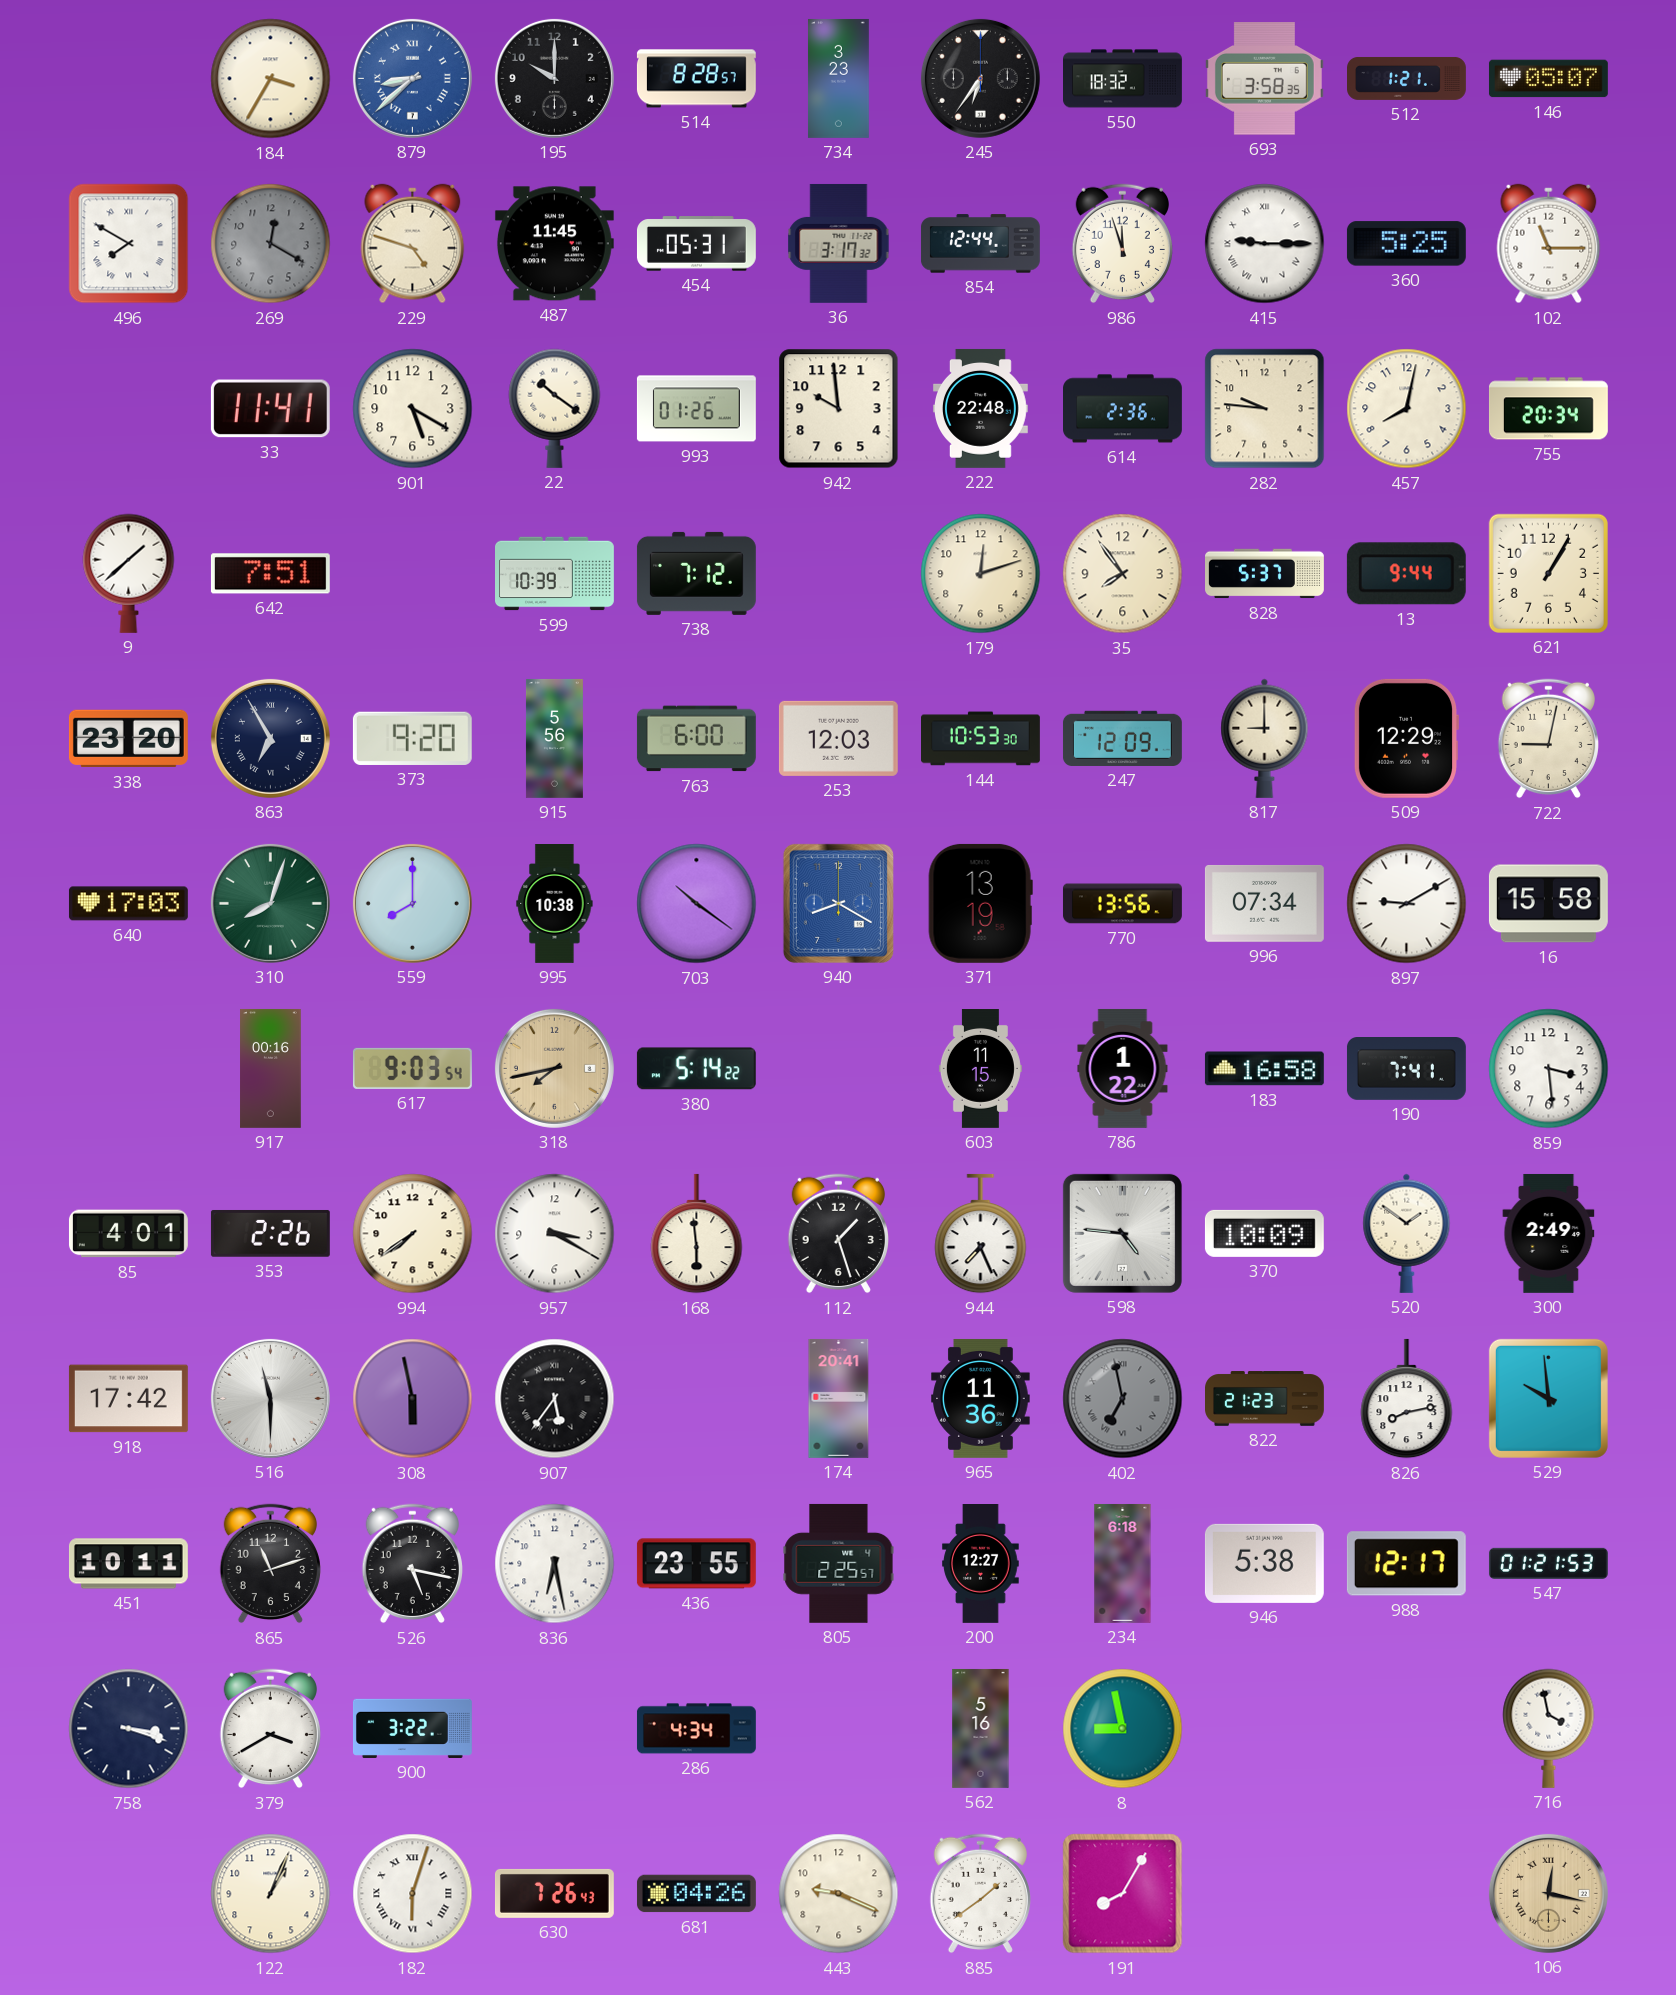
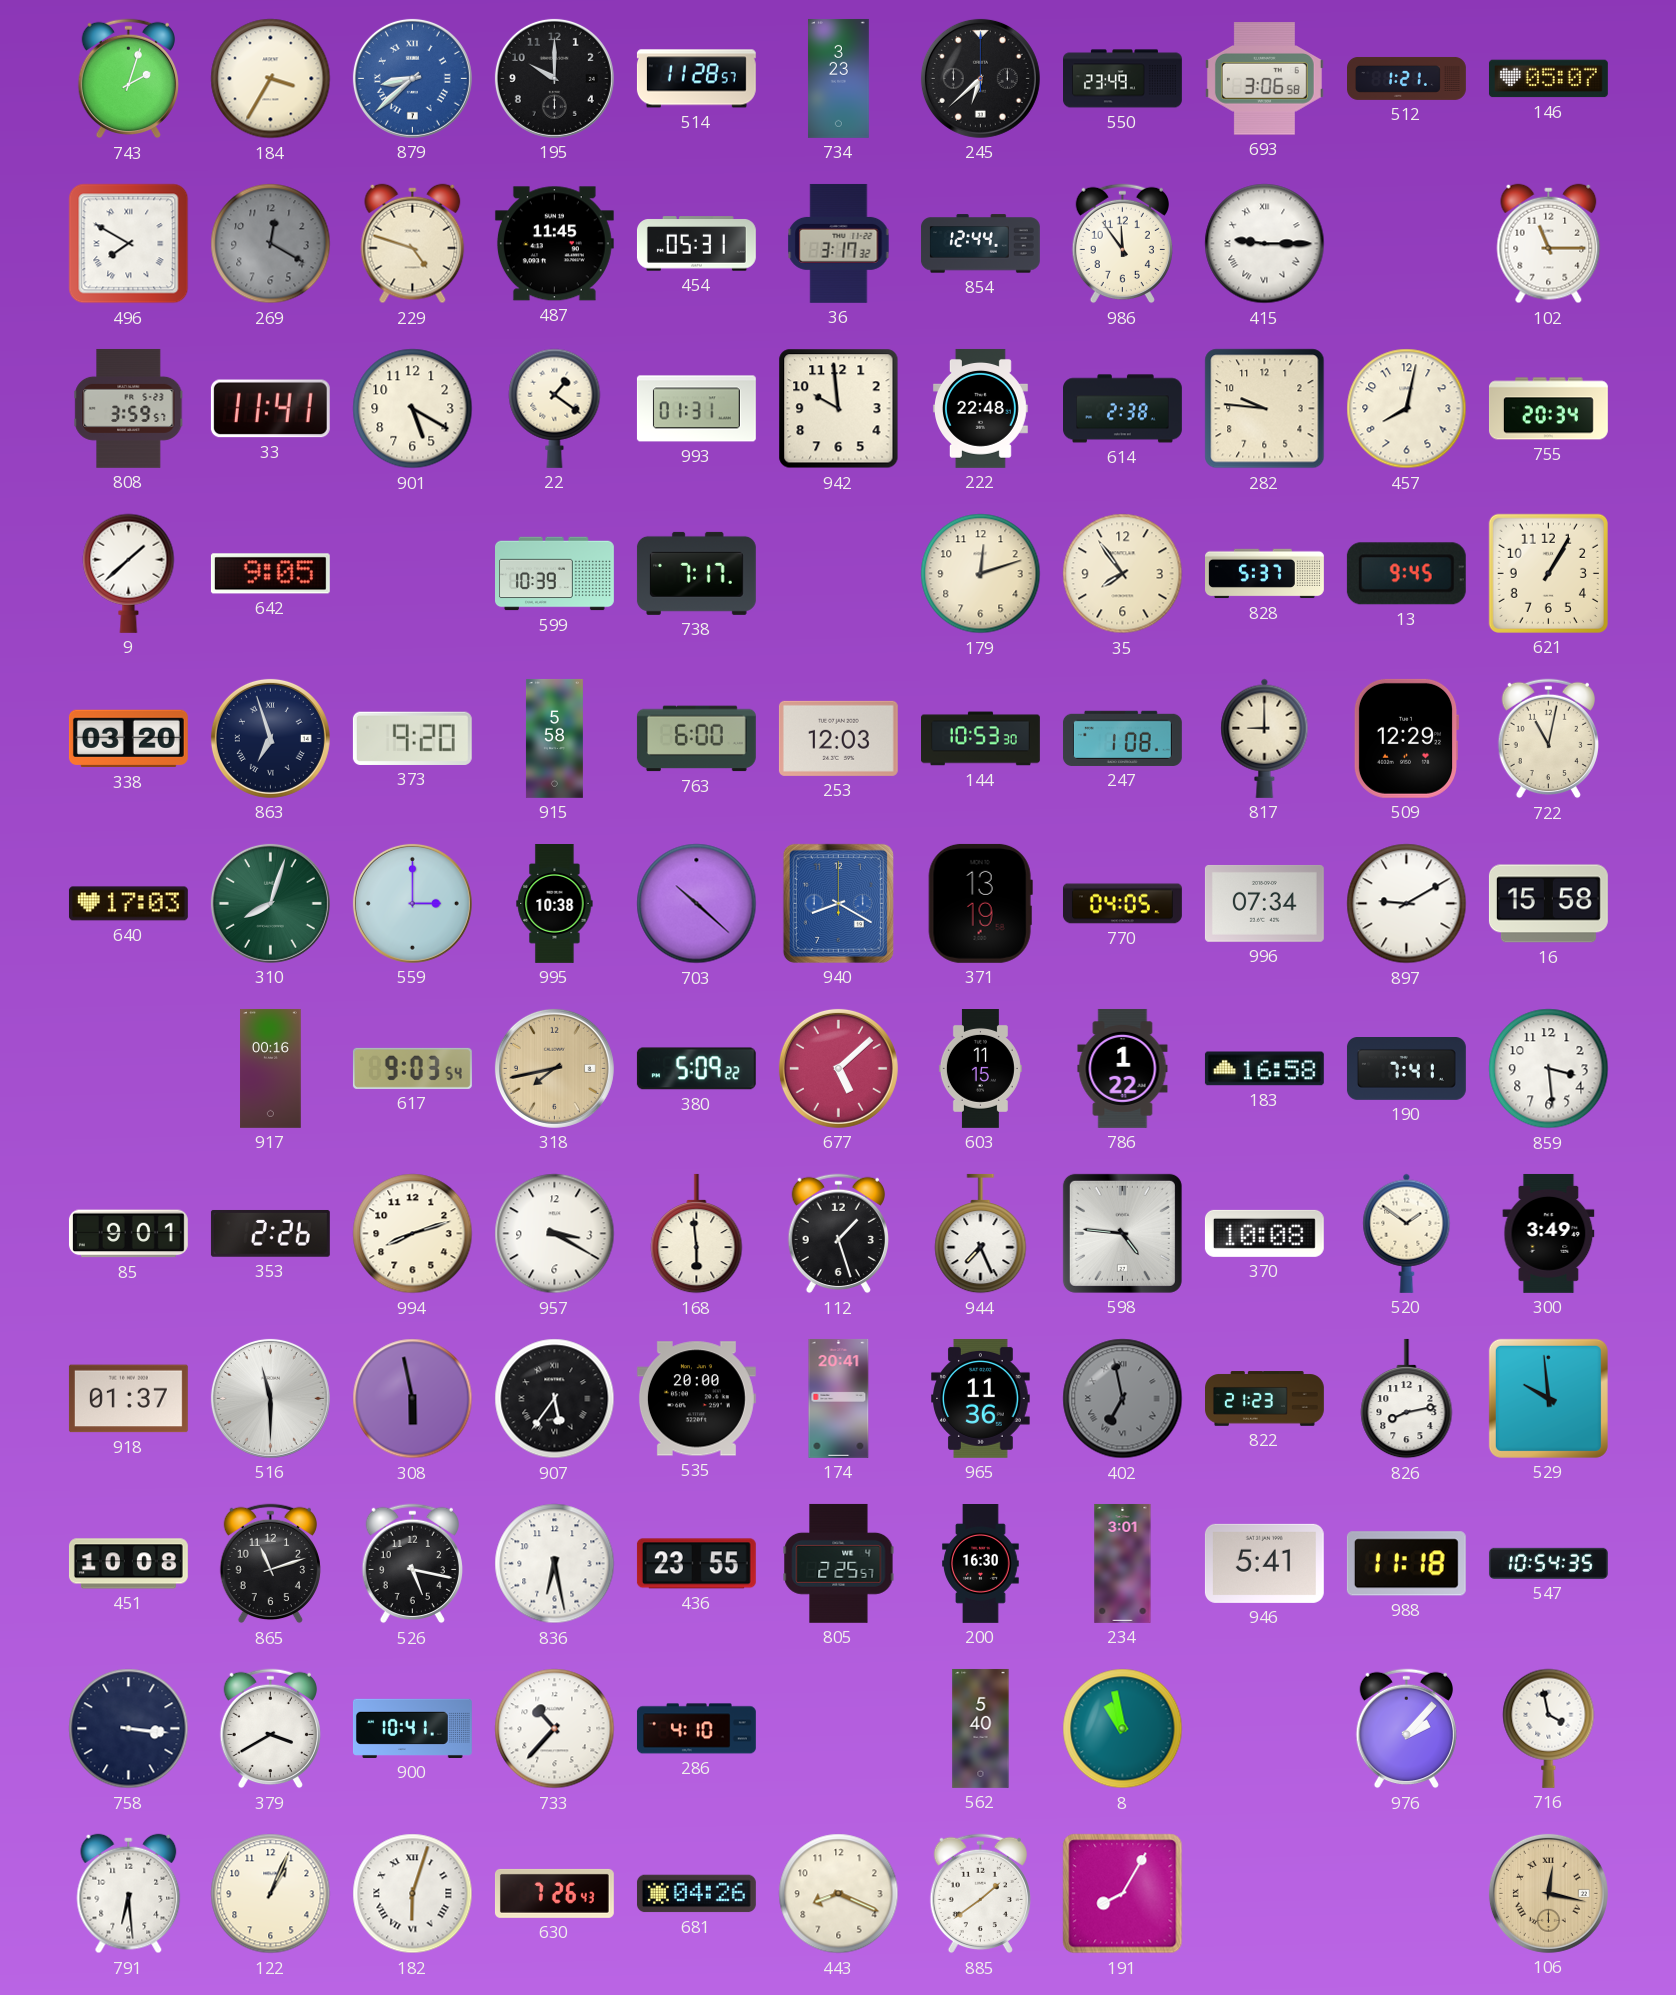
743: none -> 2:03 (128, 79)
514: 8:28 -> 11:28 (696, 79)
245: 6:36 -> 6:38 (980, 78)
550: 18:32 -> 23:49 (1123, 79)
693: 3:58 -> 3:06 (1264, 79)
986: 11:57 -> 11:54 (1122, 244)
360: 5:25 -> none (1406, 244)
808: none -> 3:59 (129, 408)
22: 10:21 -> 1:21 (555, 408)
993: 01:26 -> 01:31 (696, 409)
614: 2:36 -> 2:38 (1123, 409)
642: 7:51 -> 9:05 (270, 574)
738: 7:12 -> 7:17 (696, 573)
13: 9:44 -> 9:45 (1406, 574)
338: 23:20 -> 03:20 (128, 739)
863: 6:55 -> 6:57 (270, 738)
915: 5:56 -> 5:58 (554, 738)
247: 12:09 -> 1:08 (1122, 738)
722: 9:02 -> 11:02 (1548, 739)
559: 8:00 -> 3:00 (412, 903)
703: 10:21 -> 10:22 (697, 904)
770: 13:56 -> 04:05 (1123, 904)
380: 5:14 -> 5:09 (696, 1069)
677: none -> 5:08 (838, 1068)
85: 4:01 -> 9:01 (128, 1234)
994: 7:39 -> 8:12 (413, 1234)
370: 10:09 -> 10:08 (1264, 1233)
300: 2:49 -> 3:49 (1549, 1233)
918: 17:42 -> 01:37 (128, 1399)
535: none -> 20:00 (696, 1399)
451: 10:11 -> 10:08 (128, 1564)
200: 12:27 -> 16:30 (981, 1564)
234: 6:18 -> 3:01 (1123, 1564)
946: 5:38 -> 5:41 (1264, 1563)
988: 12:17 -> 11:18 (1406, 1564)
547: 01:21 -> 10:54 (1548, 1563)
758: 3:18 -> 3:16 (129, 1729)
900: 3:22 -> 10:41 (412, 1728)
733: none -> 10:37 (555, 1729)
286: 4:34 -> 4:10 (696, 1729)
562: 5:16 -> 5:40 (981, 1729)
8: 8:58 -> 10:58 (1123, 1729)
976: none -> 2:07 (1406, 1729)
791: none -> 6:29 (129, 1894)
443: 9:19 -> 8:19 (839, 1894)
